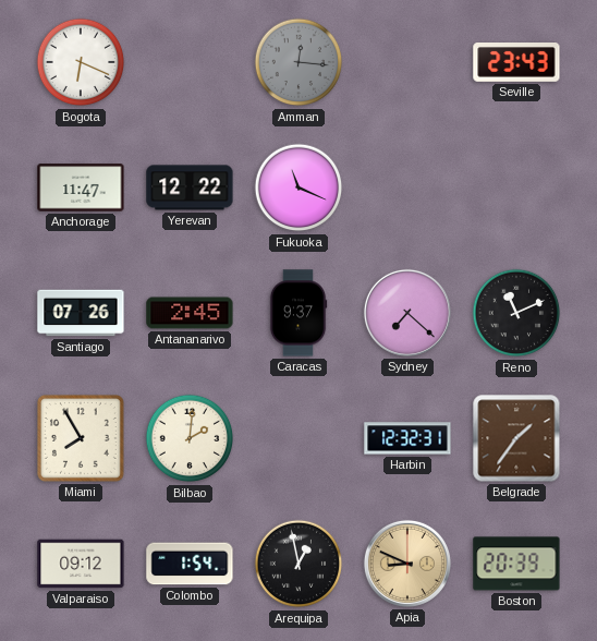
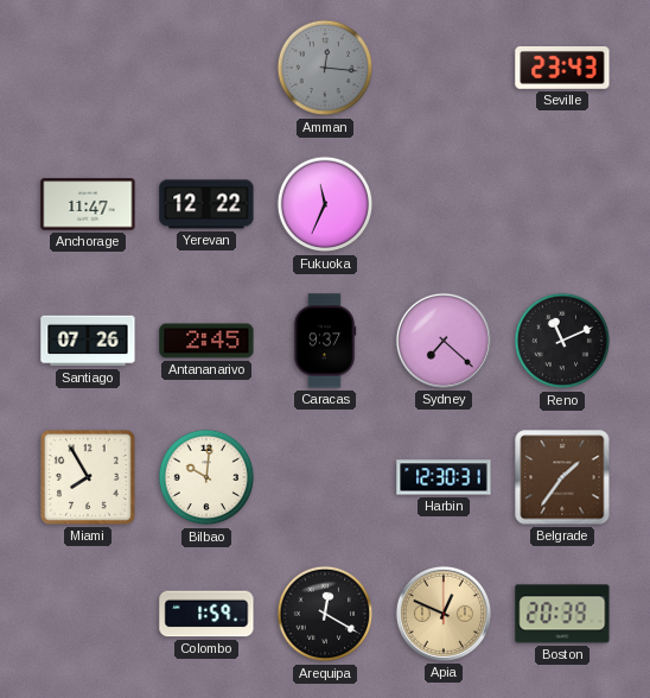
Bogota: 6:19 -> none (81, 62)
Fukuoka: 11:19 -> 11:34 (325, 204)
Bilbao: 2:01 -> 10:01 (206, 477)
Harbin: 12:32 -> 12:30 (444, 477)
Valparaiso: 09:12 -> none (81, 564)
Colombo: 1:54 -> 1:59 (206, 614)
Arequipa: 12:58 -> 12:20 (325, 614)
Apia: 8:49 -> 12:49 (444, 614)
